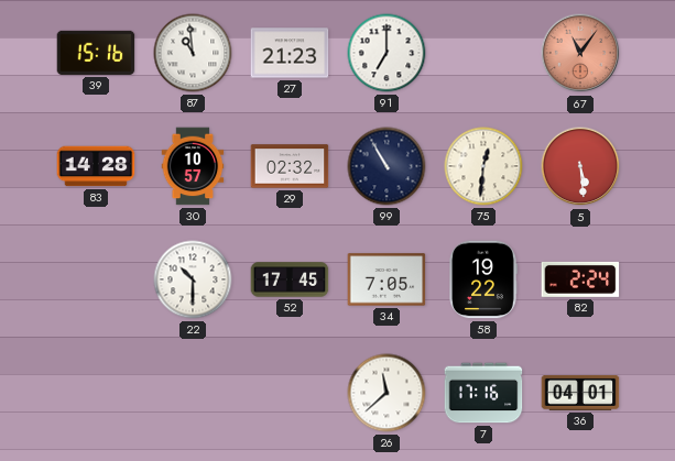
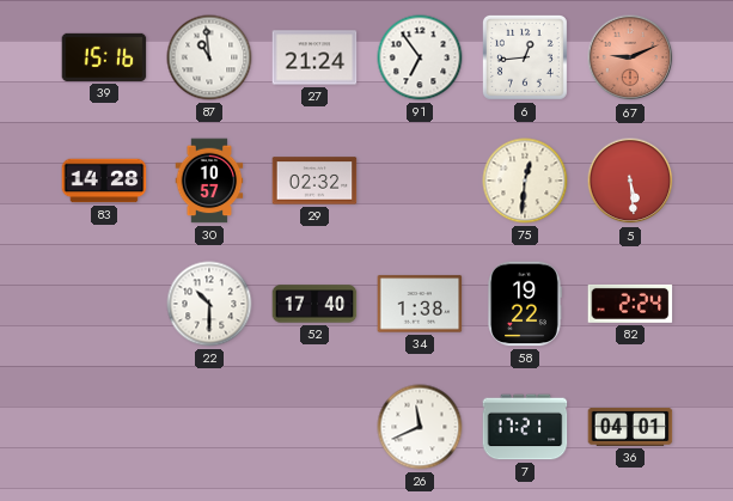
27: 21:23 -> 21:24 (314, 57)
91: 7:00 -> 6:54 (420, 57)
6: none -> 12:44 (525, 57)
67: 11:06 -> 9:11 (630, 57)
99: 10:55 -> none (387, 166)
52: 17:45 -> 17:40 (314, 304)
34: 7:05 -> 1:38 (420, 304)
26: 11:38 -> 11:41 (420, 427)
7: 17:16 -> 17:21 (525, 427)
